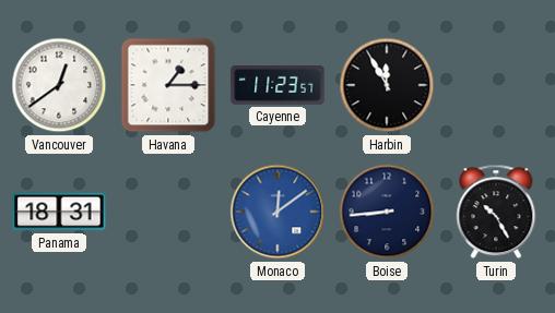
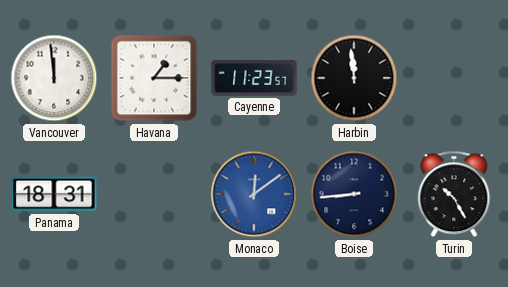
Vancouver: 12:39 -> 11:59 (54, 78)
Harbin: 11:55 -> 11:59 (354, 78)
